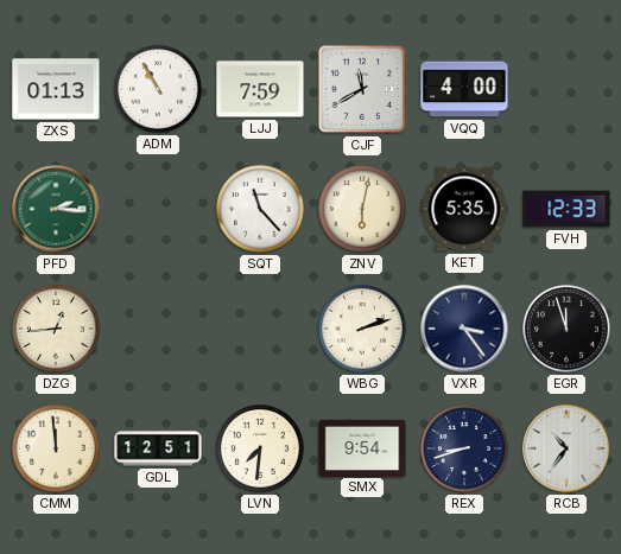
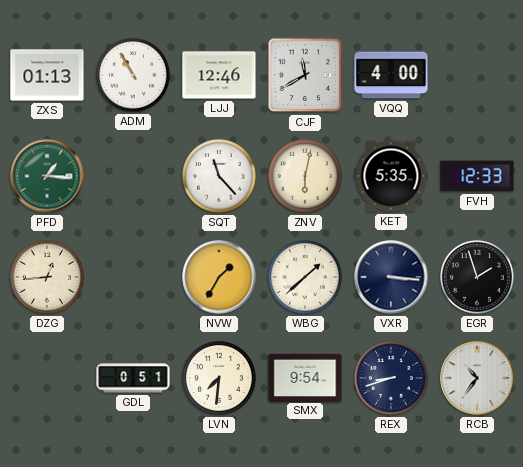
LJJ: 7:59 -> 12:46 (219, 75)
PFD: 2:16 -> 1:16 (47, 176)
NVW: none -> 1:35 (219, 277)
WBG: 2:12 -> 1:38 (306, 278)
VXR: 3:24 -> 3:16 (391, 277)
EGR: 11:57 -> 1:57 (478, 278)
CMM: 11:59 -> none (57, 450)
GDL: 12:51 -> 0:51 (133, 378)
